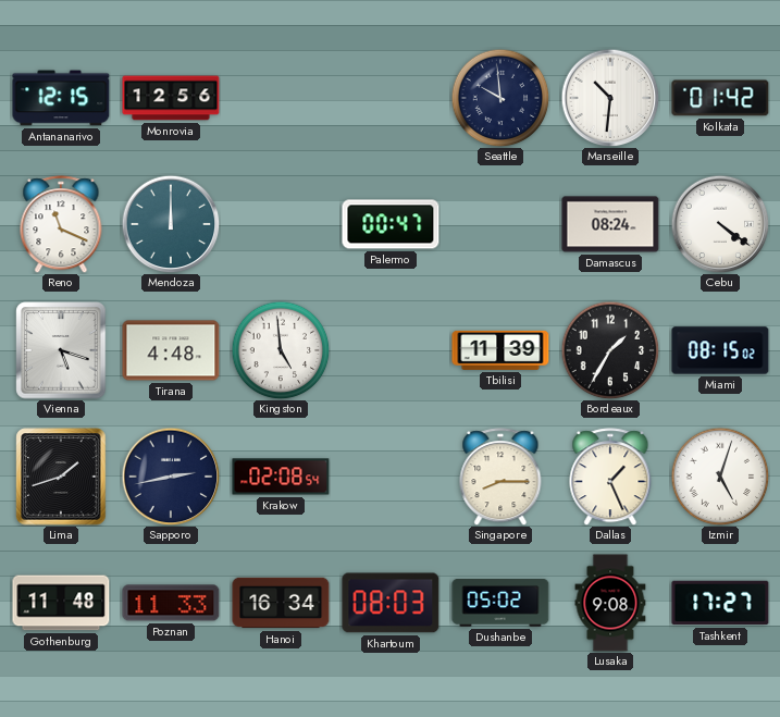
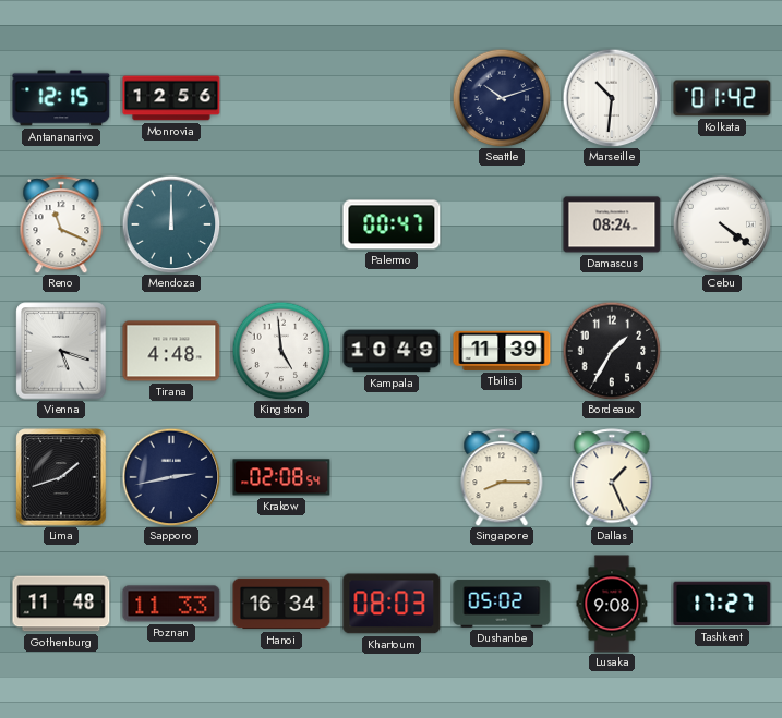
Seattle: 9:59 -> 10:12 (502, 98)
Kampala: none -> 10:49 (392, 351)
Miami: 08:15 -> none (720, 350)
Izmir: 5:03 -> none (720, 477)
